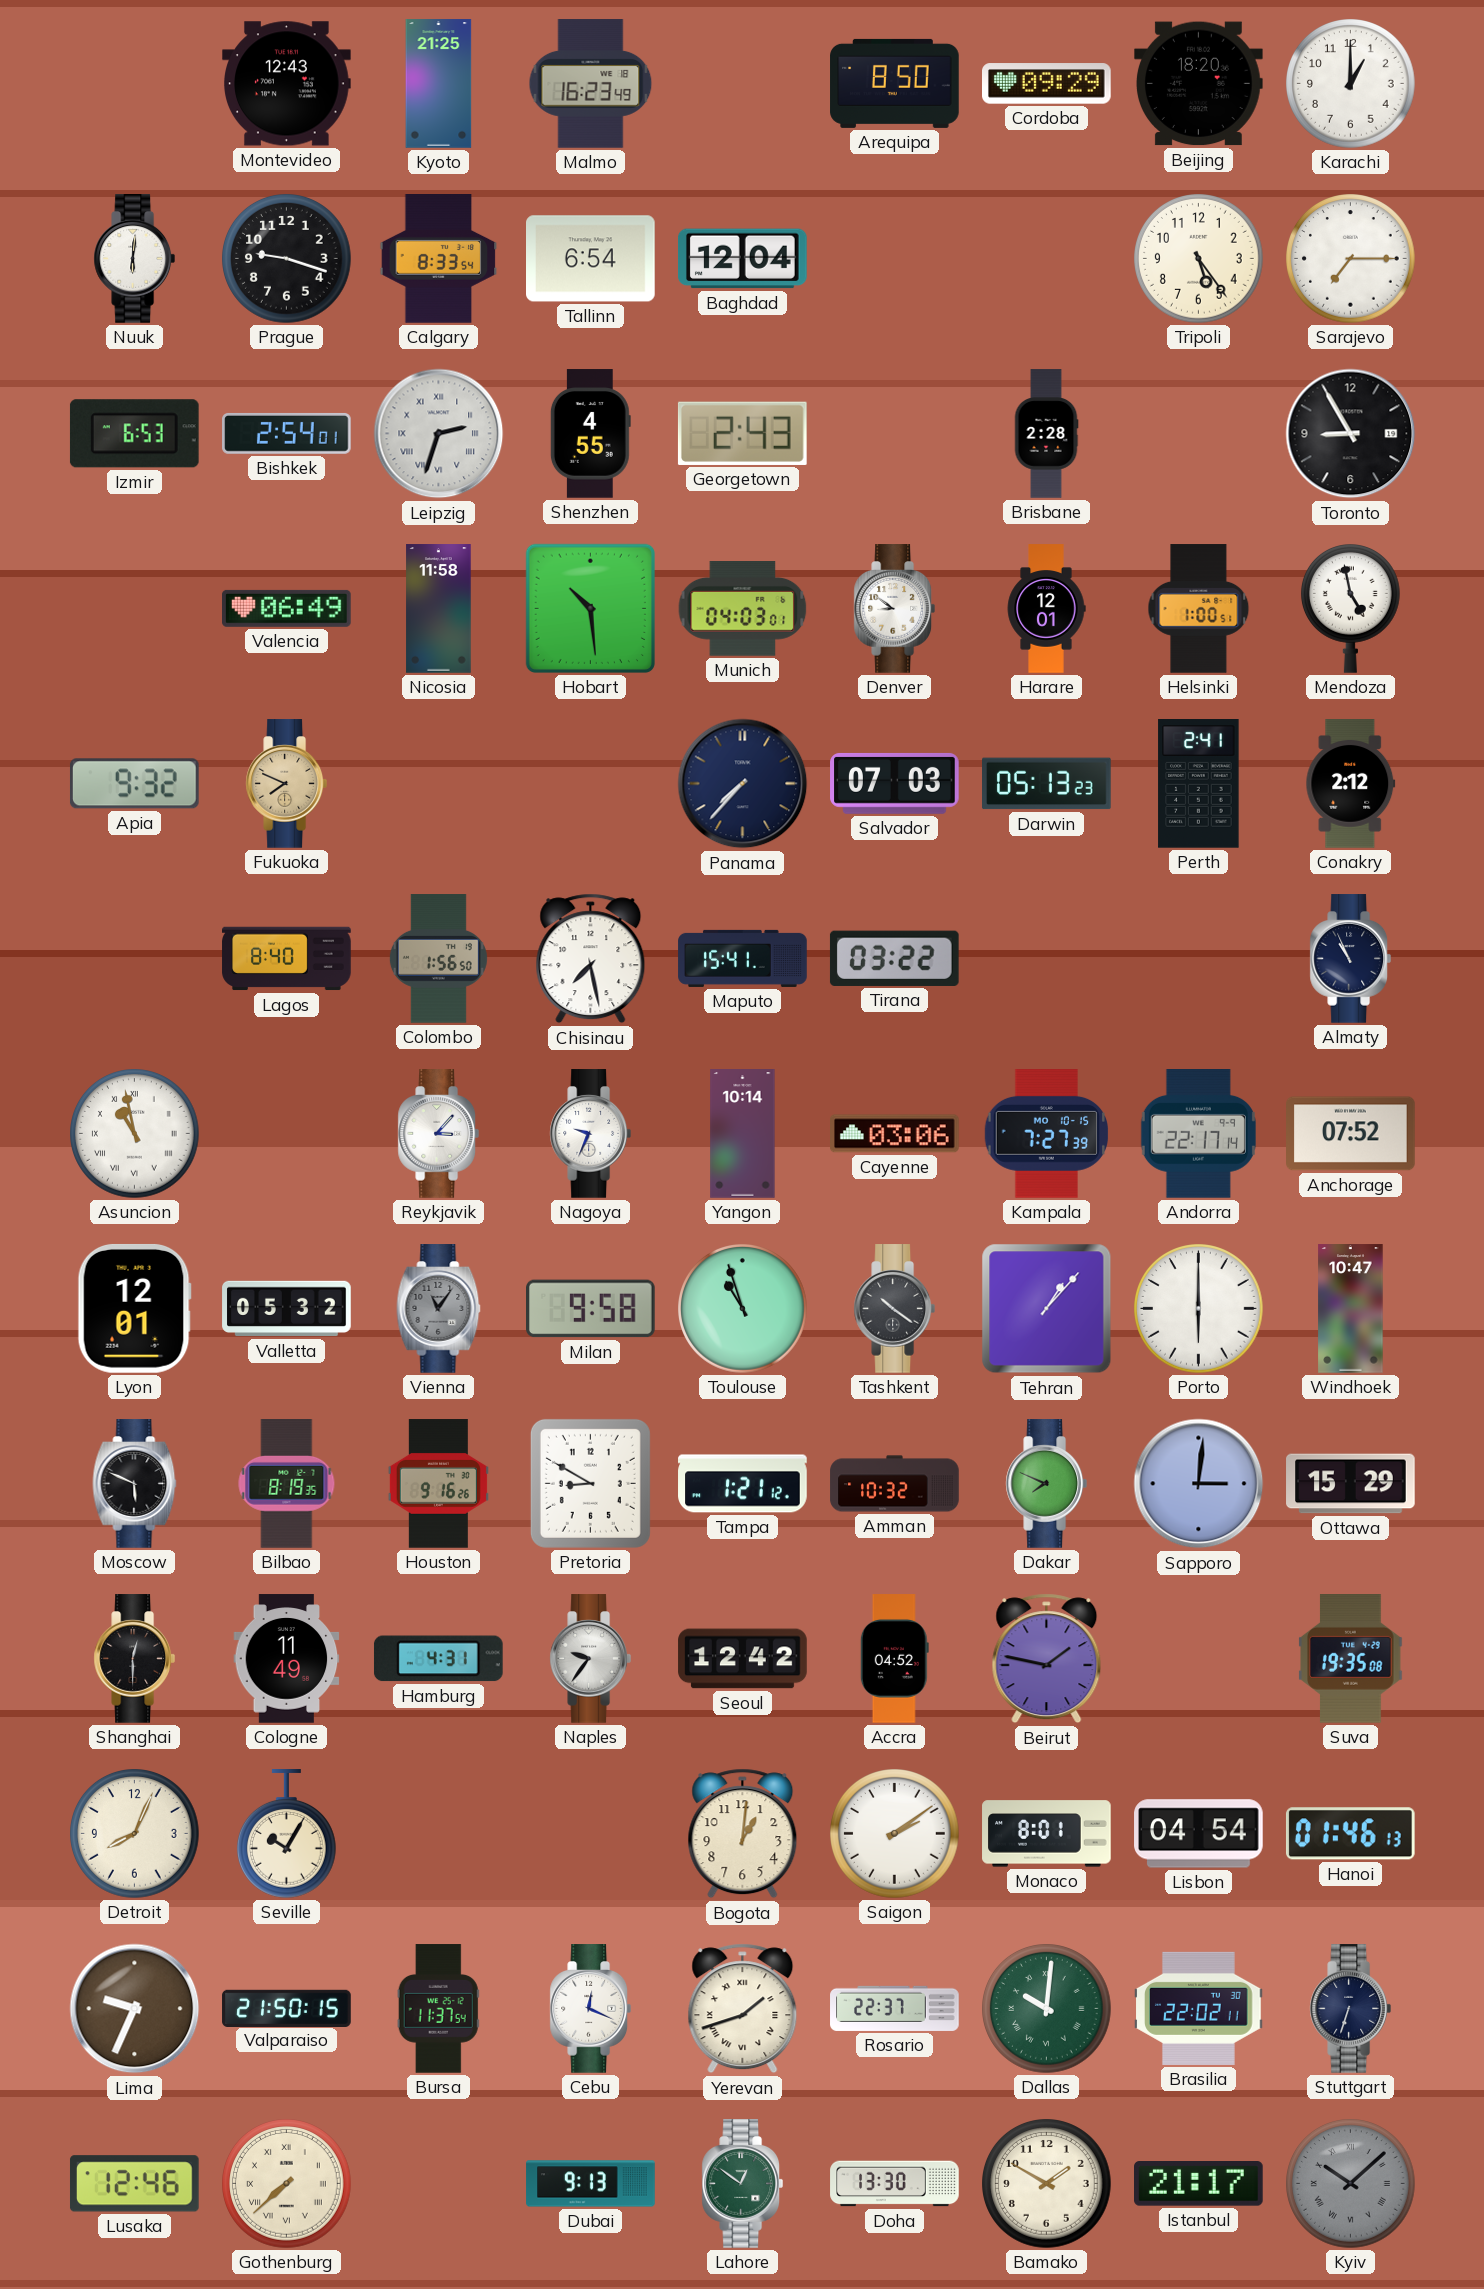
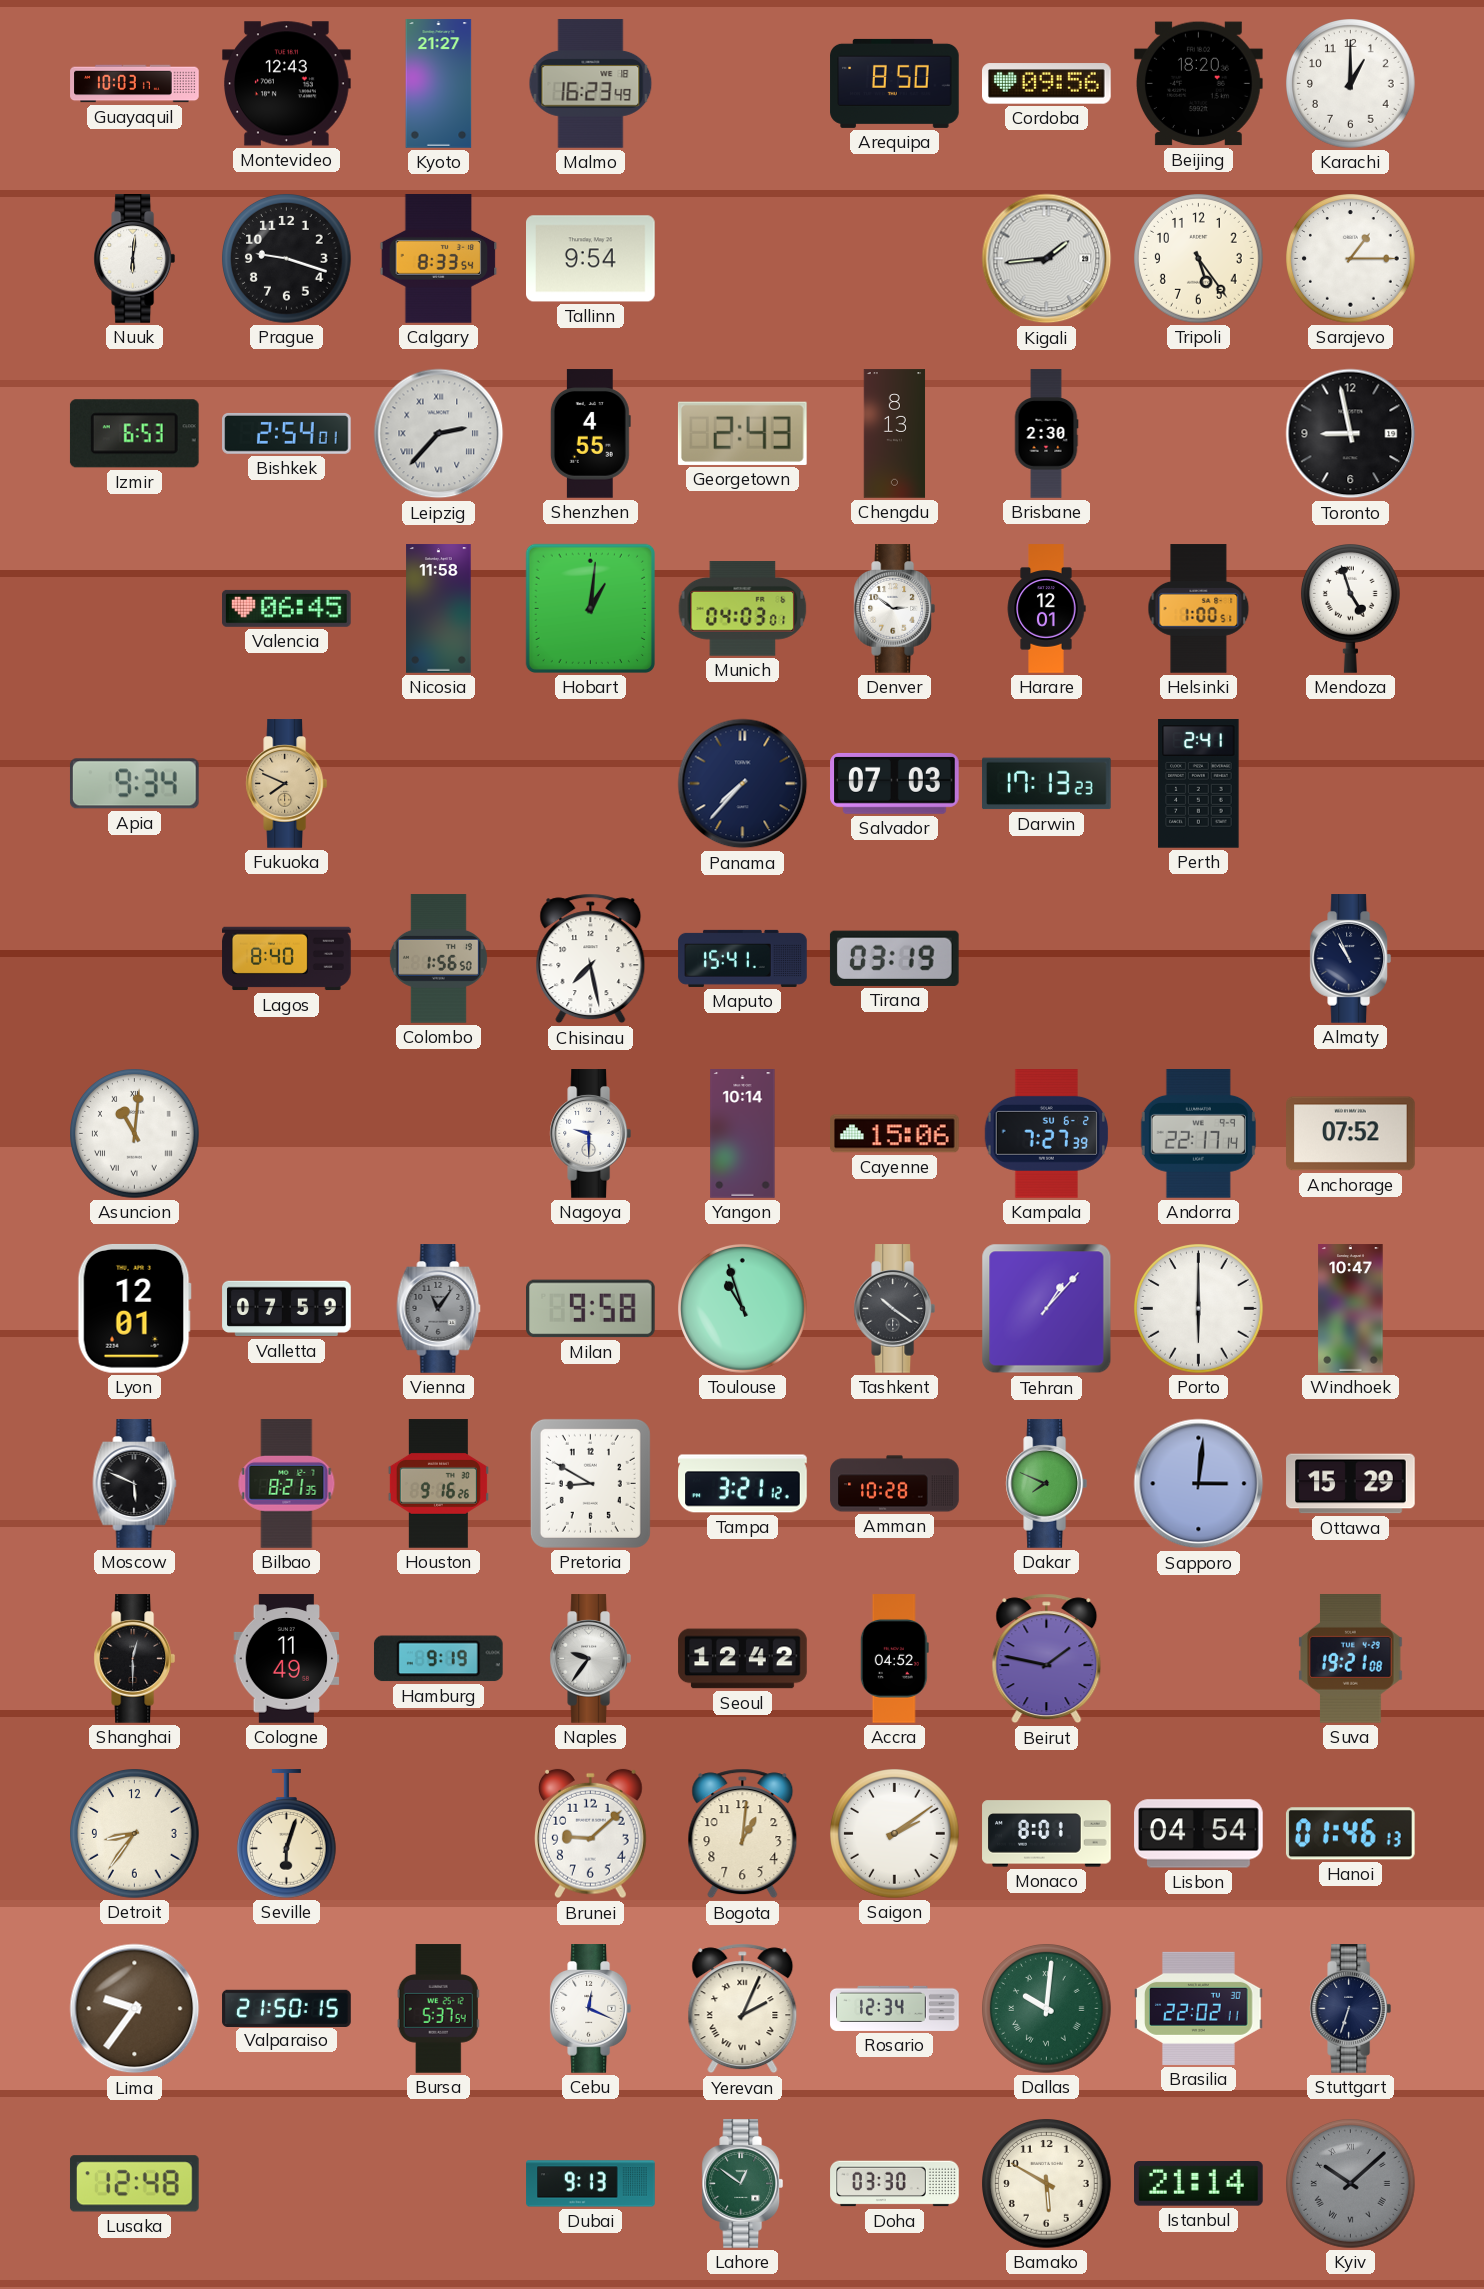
Guayaquil: none -> 10:03 (135, 84)
Kyoto: 21:25 -> 21:27 (439, 84)
Cordoba: 09:29 -> 09:56 (1047, 84)
Tallinn: 6:54 -> 9:54 (591, 259)
Baghdad: 12:04 -> none (743, 259)
Kigali: none -> 1:44 (1047, 259)
Sarajevo: 7:15 -> 1:15 (1351, 259)
Leipzig: 2:33 -> 2:37 (439, 434)
Chengdu: none -> 8:13 (895, 434)
Brisbane: 2:28 -> 2:30 (1046, 434)
Toronto: 8:55 -> 8:58 (1351, 434)
Valencia: 06:49 -> 06:45 (287, 608)
Hobart: 10:29 -> 1:01 (590, 608)
Denver: 8:51 -> 2:51 (894, 609)
Mendoza: 4:58 -> 4:57 (1350, 609)
Apia: 9:32 -> 9:34 (134, 784)
Darwin: 05:13 -> 17:13 (1047, 784)
Conakry: 2:12 -> none (1351, 784)
Tirana: 03:22 -> 03:19 (894, 958)
Asuncion: 10:58 -> 11:01 (135, 1134)
Reykjavik: 3:07 -> none (438, 1134)
Nagoya: 9:34 -> 9:30 (590, 1134)
Cayenne: 03:06 -> 15:06 (895, 1134)
Kampala date: MO 10-15 -> SU 6-2 (1046, 1134)
Valletta: 05:32 -> 07:59 (287, 1309)
Bilbao: 8:19 -> 8:21 (287, 1484)
Tampa: 1:21 -> 3:21 (743, 1484)
Amman: 10:32 -> 10:28 (895, 1484)
Hamburg: 4:31 -> 9:19 (438, 1659)
Suva: 19:35 -> 19:21 (1351, 1659)
Detroit: 8:04 -> 8:36 (135, 1834)
Seville: 10:05 -> 6:03 (286, 1834)
Brunei: none -> 9:08 (591, 1834)
Lima: 9:34 -> 9:36 (135, 2009)
Bursa: 11:37 -> 5:37 (438, 2009)
Yerevan: 1:42 -> 2:04 (743, 2009)
Rosario: 22:37 -> 12:34 (895, 2008)
Lusaka: 12:46 -> 12:48 (134, 2184)
Gothenburg: 7:38 -> none (287, 2184)
Doha: 13:30 -> 03:30 (895, 2184)
Bamako: 1:50 -> 5:50 (1047, 2184)
Istanbul: 21:17 -> 21:14 (1199, 2184)
